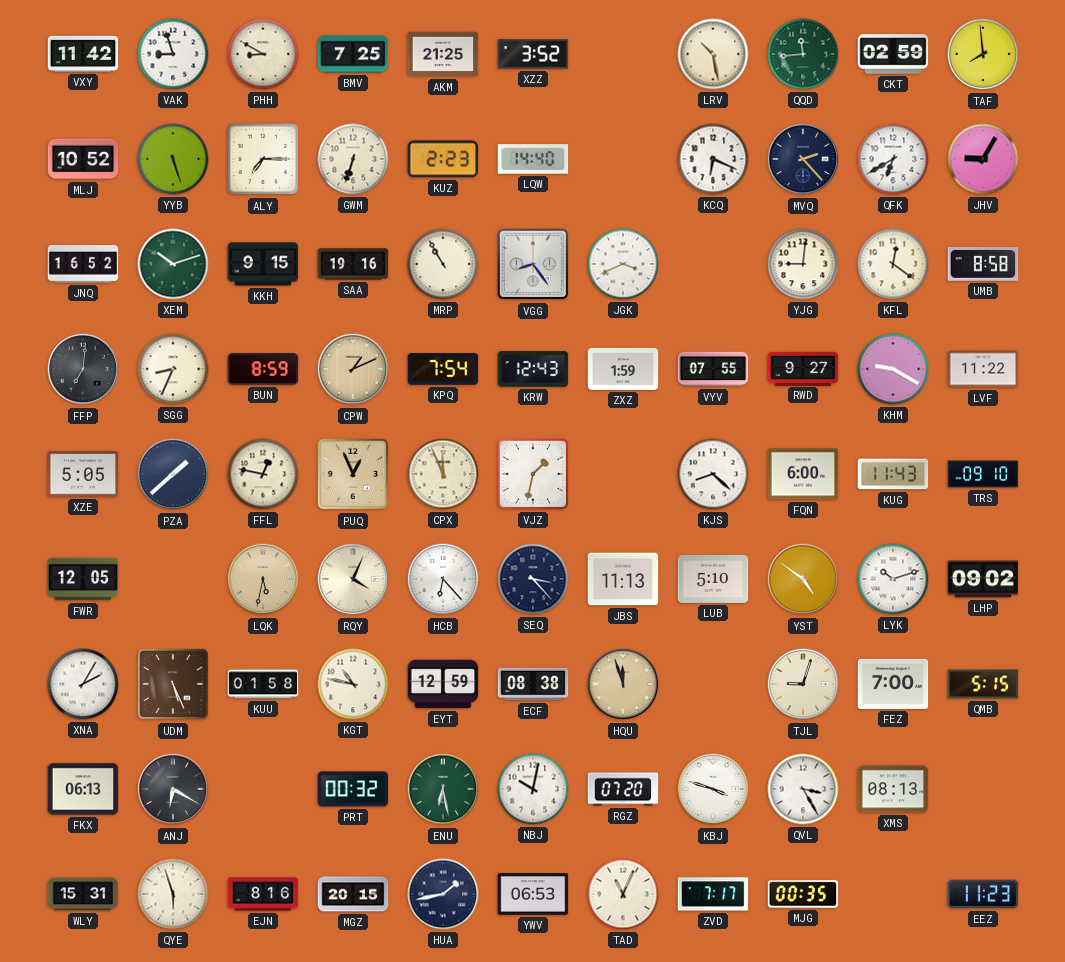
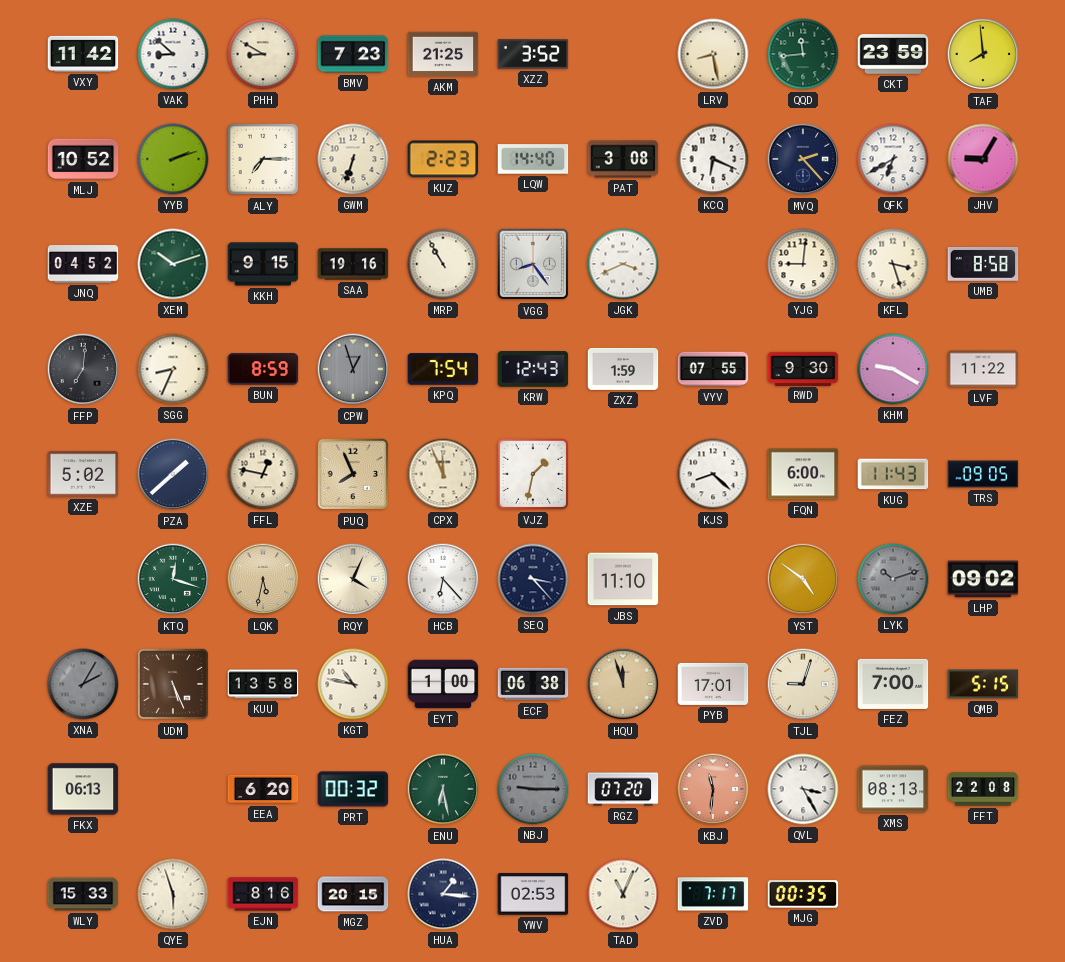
VAK: 8:57 -> 8:52 (173, 54)
BMV: 7:25 -> 7:23 (353, 54)
LRV: 10:28 -> 8:28 (713, 54)
CKT: 02:59 -> 23:59 (893, 54)
YYB: 5:27 -> 2:12 (173, 159)
PAT: none -> 3:08 (623, 159)
JNQ: 16:52 -> 04:52 (83, 265)
KFL: 12:21 -> 3:27 (893, 264)
CPW: 1:11 -> 12:57 (353, 369)
CPW dial: champagne -> grey (353, 369)
RWD: 9:27 -> 9:30 (803, 368)
XZE: 5:05 -> 5:02 (83, 474)
PUQ: 12:56 -> 7:56 (353, 474)
TRS: 09:10 -> 09:05 (983, 474)
FWR: 12:05 -> none (83, 579)
KTQ: none -> 12:18 (173, 579)
JBS: 11:13 -> 11:10 (623, 579)
LUB: 5:10 -> none (713, 579)
LYK dial: white -> grey (893, 579)
XNA dial: white -> grey (83, 684)
KUU: 01:58 -> 13:58 (263, 684)
EYT: 12:59 -> 1:00 (443, 684)
ECF: 08:38 -> 06:38 (533, 684)
PYB: none -> 17:01 (713, 684)
ANJ: 6:20 -> none (173, 789)
EEA: none -> 6:20 (263, 789)
NBJ: 10:02 -> 9:15 (533, 789)
NBJ dial: white -> grey (533, 789)
KBJ: 3:48 -> 11:31 (713, 789)
KBJ dial: white -> salmon (713, 789)
FFT: none -> 22:08 (983, 789)
WLY: 15:31 -> 15:33 (83, 894)
HUA: 1:43 -> 1:16 (443, 894)
YWV: 06:53 -> 02:53 (533, 894)
EEZ: 11:23 -> none (983, 894)
